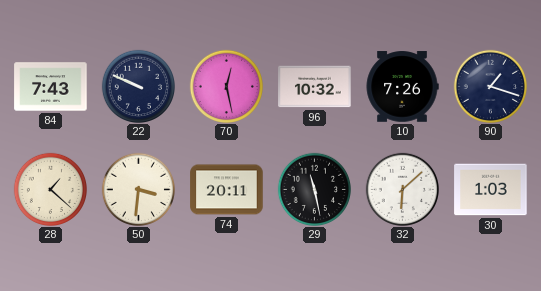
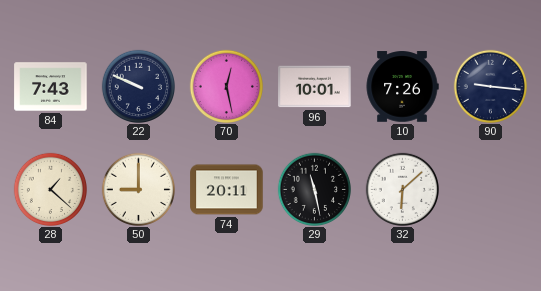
96: 10:32 -> 10:01 (315, 87)
90: 1:18 -> 9:16 (490, 86)
50: 3:31 -> 9:00 (138, 189)
30: 1:03 -> none (491, 190)
